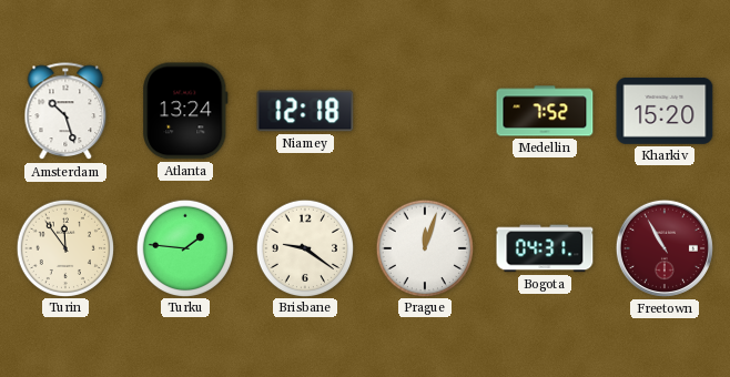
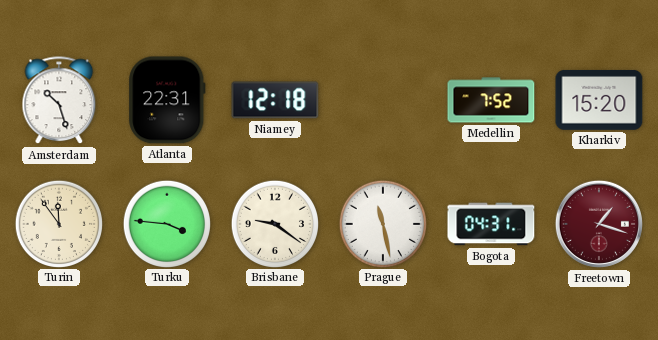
Atlanta: 13:24 -> 22:31 (167, 100)
Turku: 1:46 -> 3:46 (166, 223)
Prague: 12:03 -> 11:28 (382, 223)
Freetown: 10:55 -> 1:18 (599, 224)
